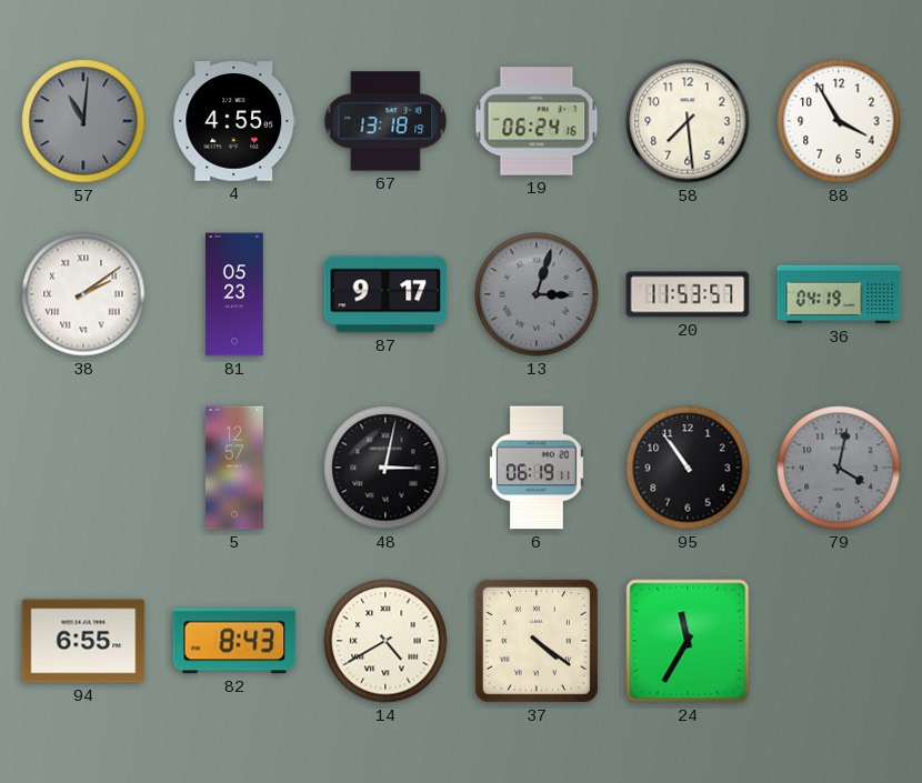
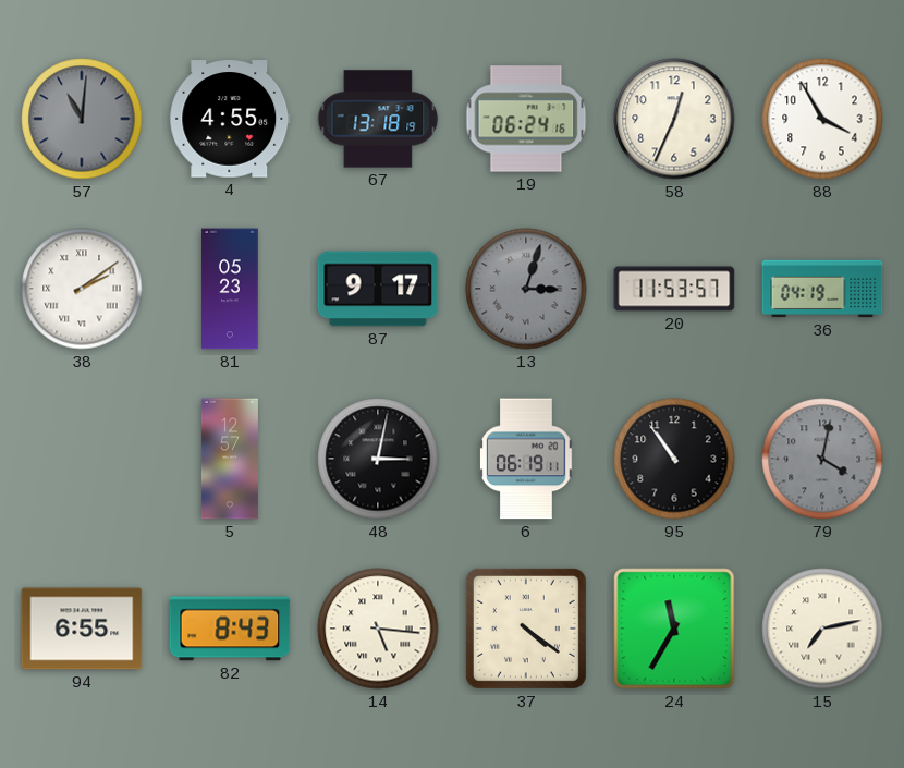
58: 7:29 -> 12:34 (674, 119)
14: 4:40 -> 5:16 (378, 629)
15: none -> 7:13 (822, 629)
